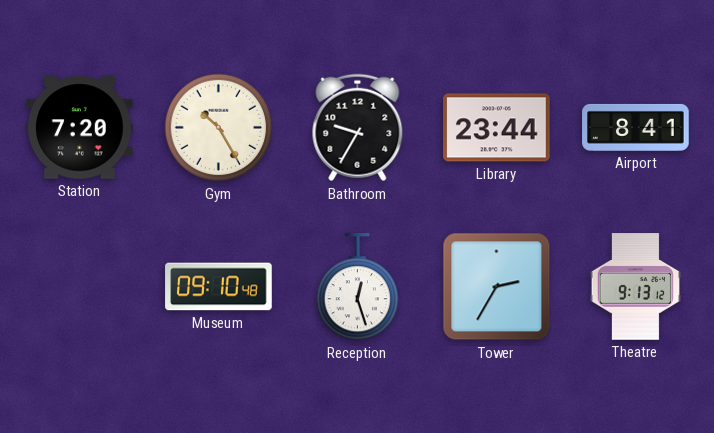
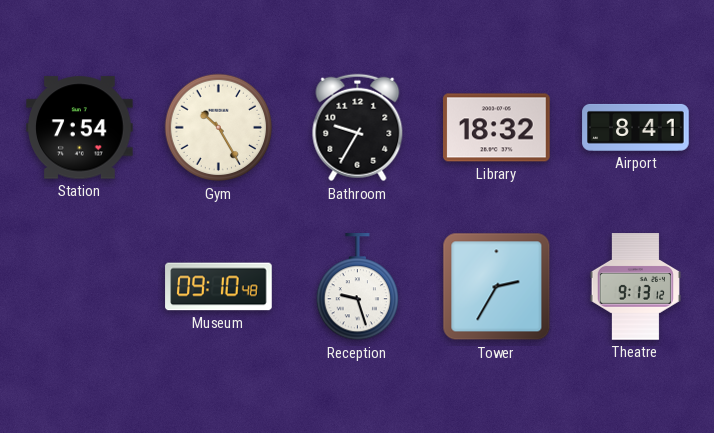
Station: 7:20 -> 7:54 (80, 128)
Library: 23:44 -> 18:32 (497, 128)
Reception: 12:27 -> 9:27 (357, 287)
